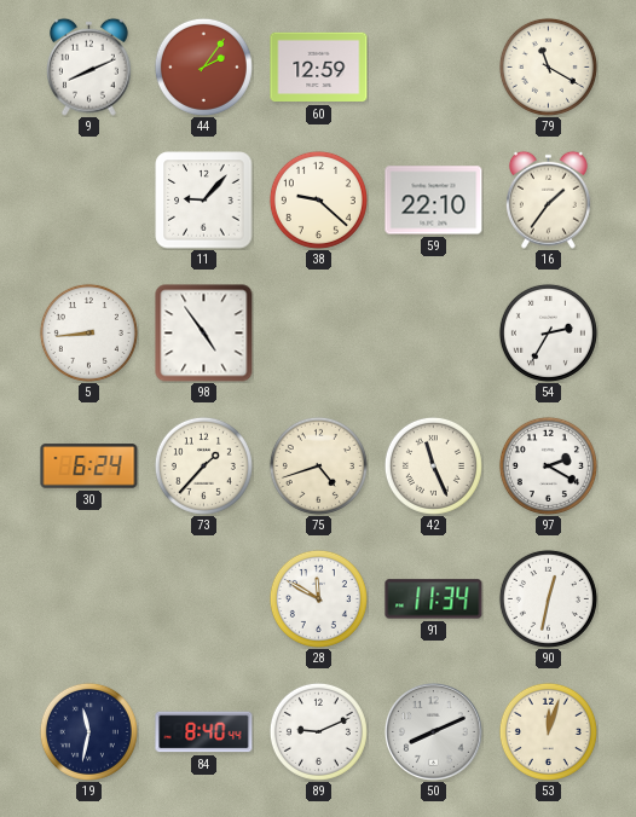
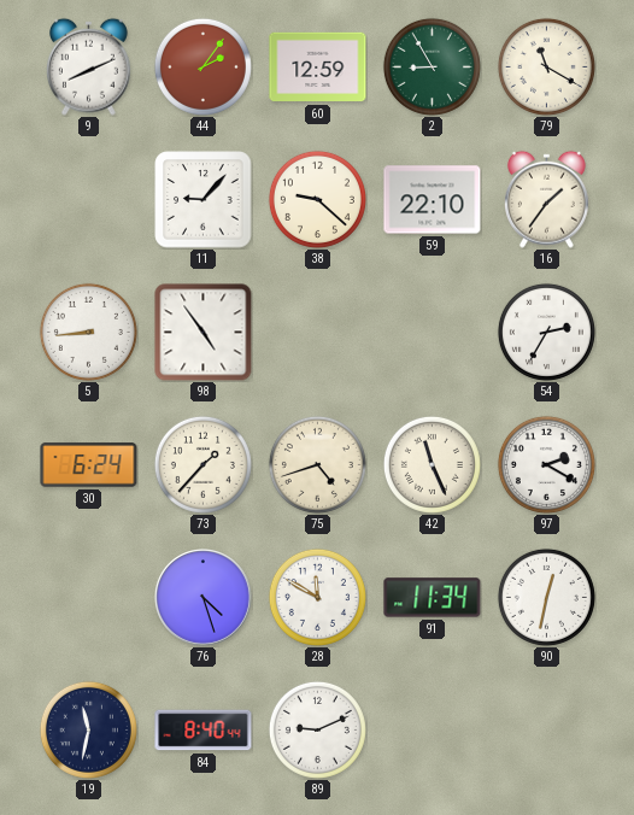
2: none -> 8:55 (432, 66)
76: none -> 4:27 (204, 598)
50: 8:11 -> none (434, 732)
53: 12:03 -> none (548, 731)
